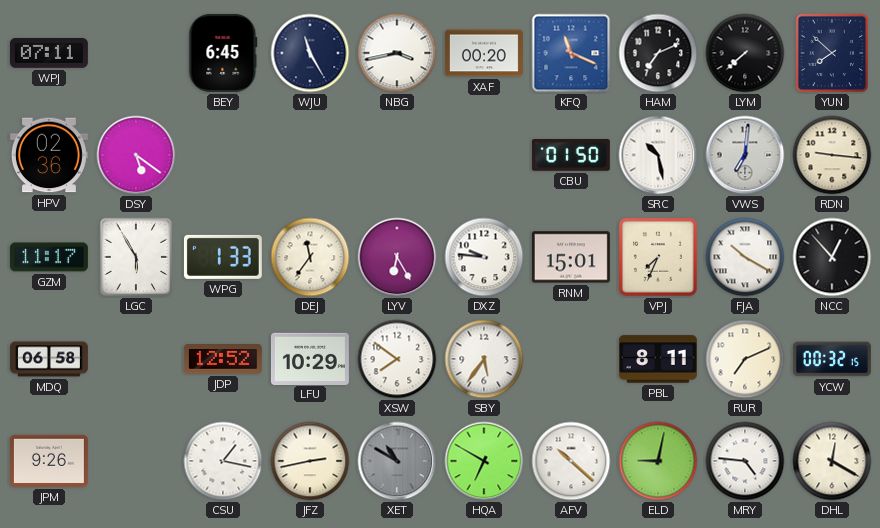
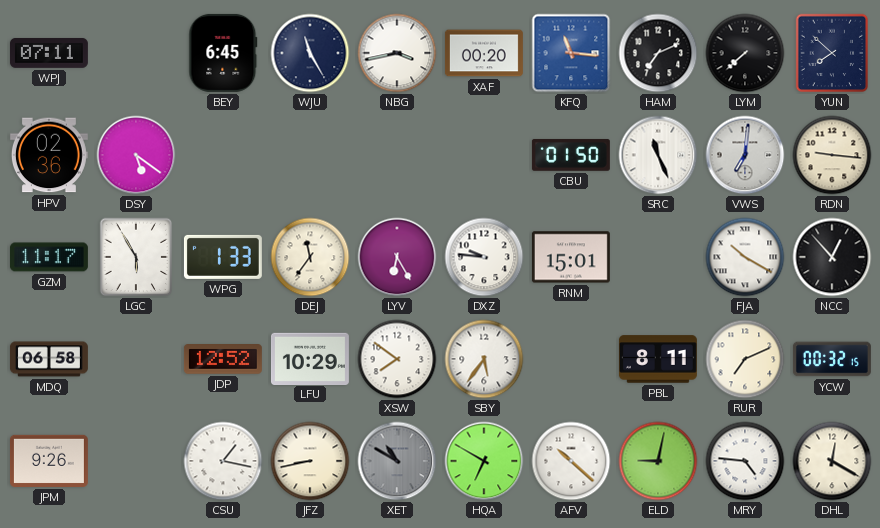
KFQ: 11:19 -> 11:16 (571, 53)
SRC: 10:28 -> 11:26 (658, 155)
VPJ: 7:34 -> none (658, 257)
JFZ: 2:43 -> 8:43 (310, 461)
